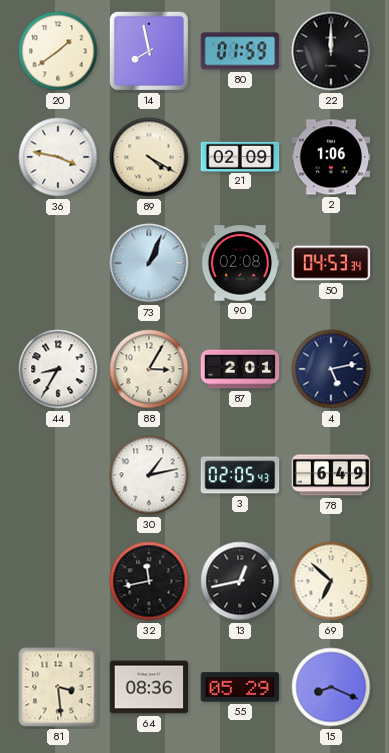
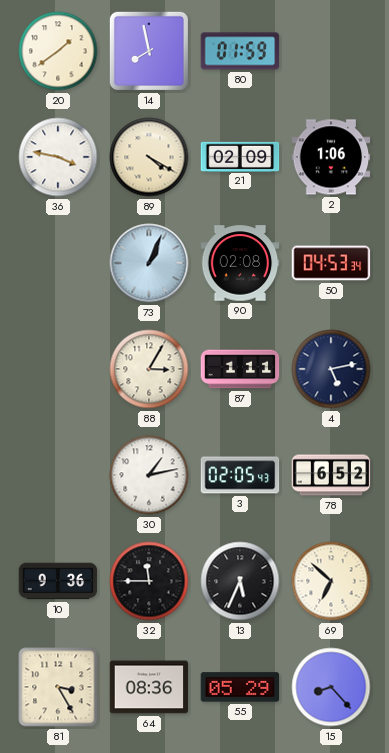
22: 12:00 -> none (331, 51)
44: 8:35 -> none (58, 369)
87: 2:01 -> 1:11 (240, 369)
78: 6:49 -> 6:52 (331, 475)
10: none -> 9:36 (58, 581)
32: 11:43 -> 11:45 (149, 581)
13: 12:43 -> 5:34 (240, 581)
81: 3:29 -> 3:25 (58, 687)
15: 8:19 -> 8:23 (331, 687)
